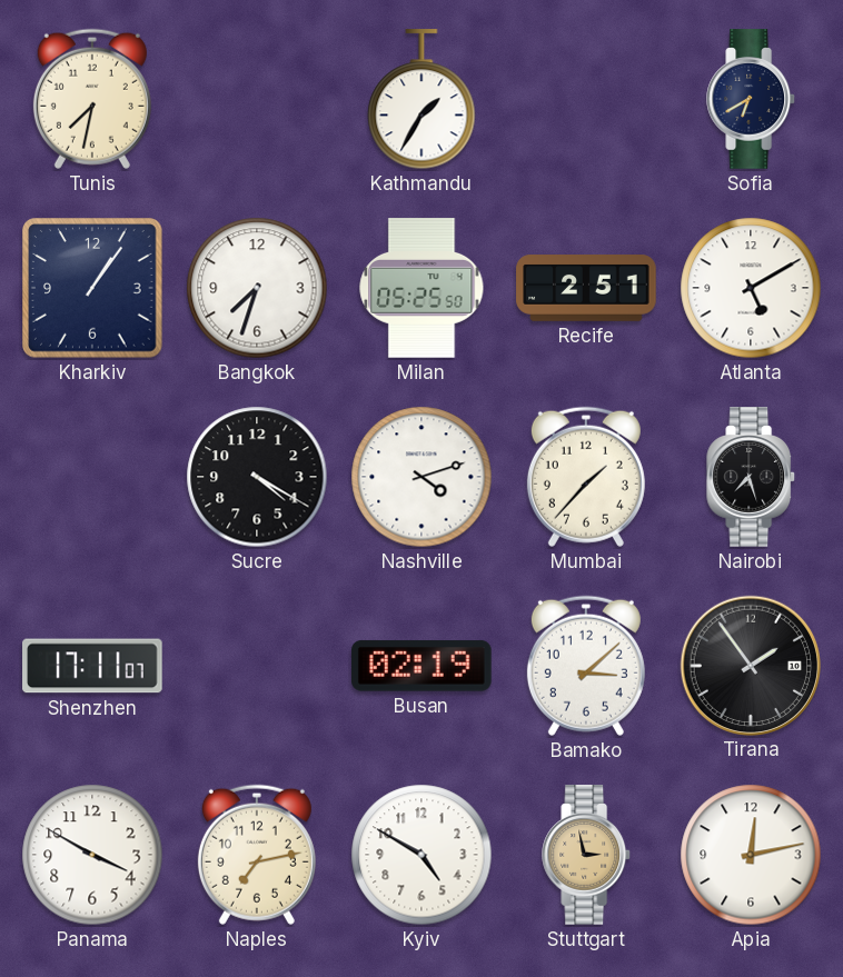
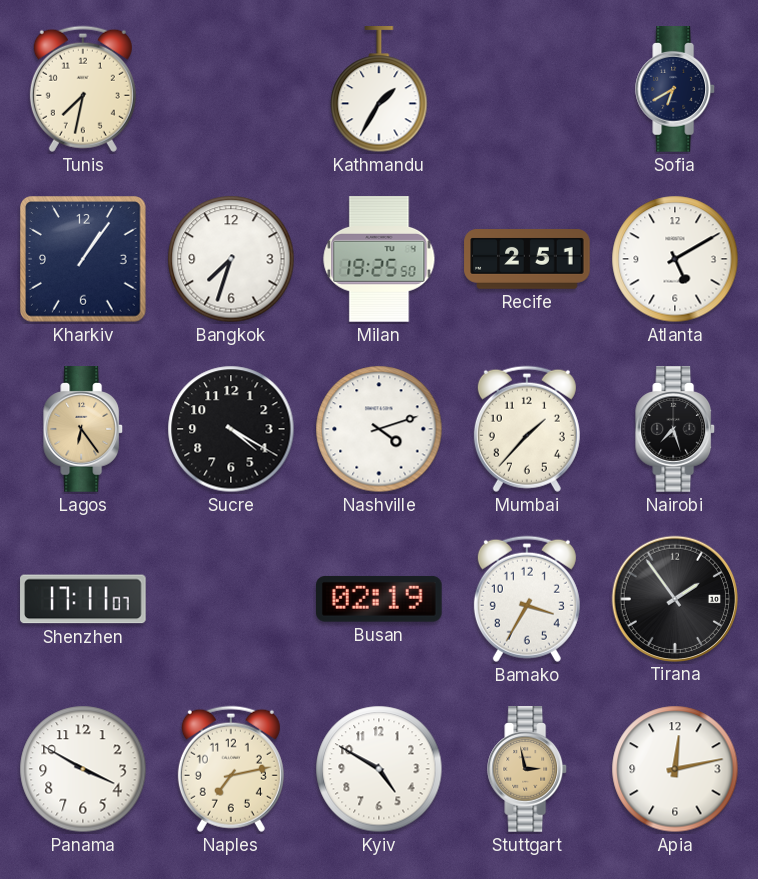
Milan: 05:25 -> 19:25 (379, 259)
Lagos: none -> 6:24 (84, 429)
Bamako: 3:08 -> 3:35 (527, 599)
